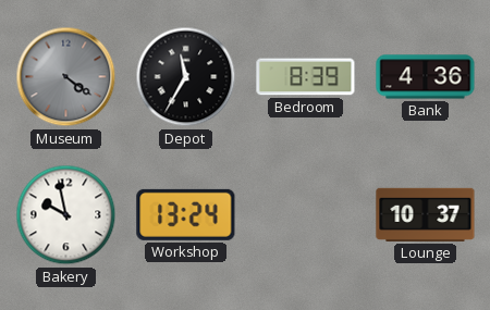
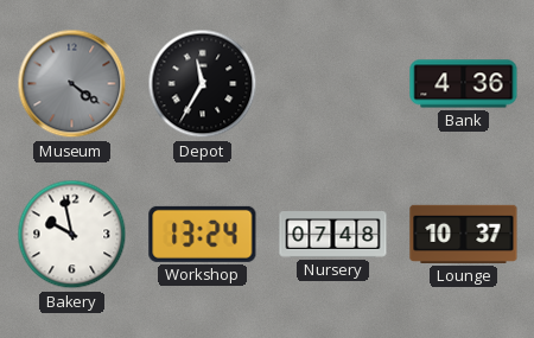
Bedroom: 8:39 -> none (306, 77)
Nursery: none -> 07:48 (333, 235)
